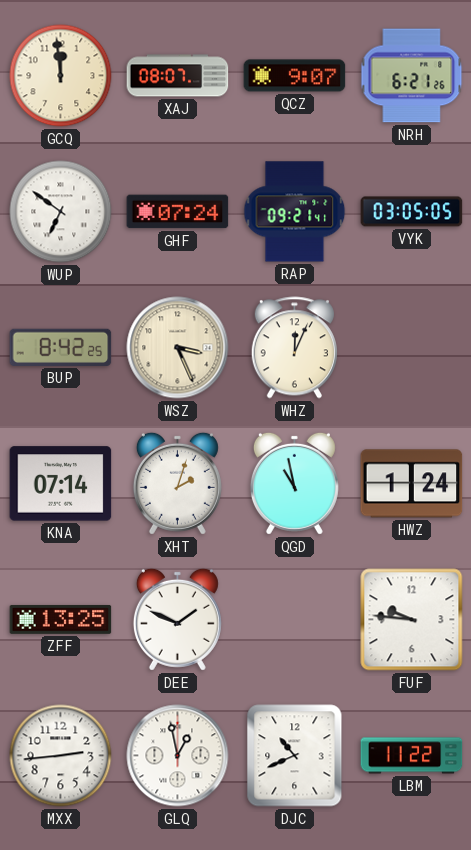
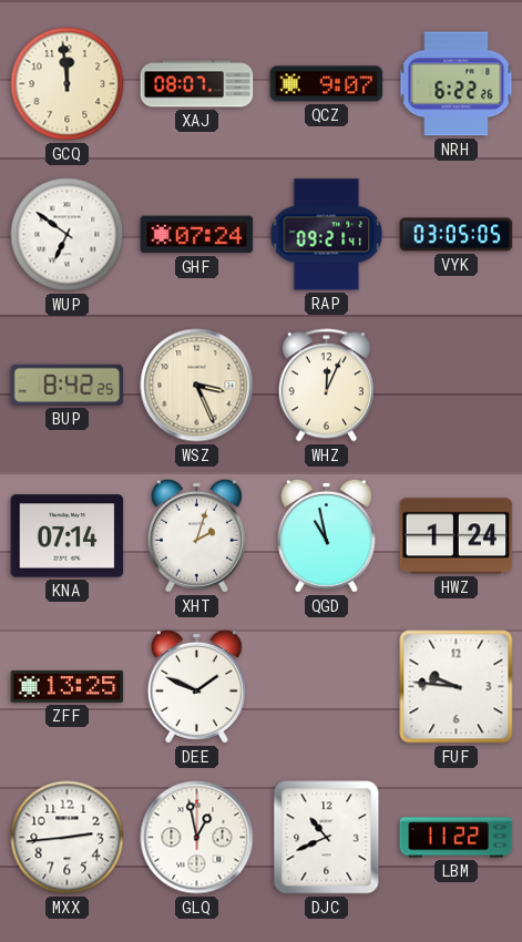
NRH: 6:21 -> 6:22 (457, 84)
